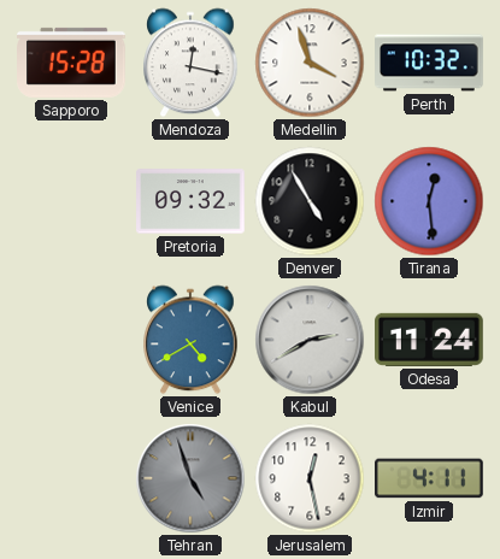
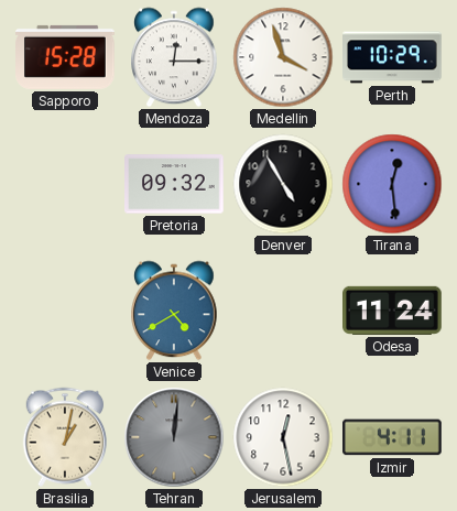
Mendoza: 12:17 -> 12:15 (174, 57)
Perth: 10:32 -> 10:29 (393, 57)
Kabul: 2:40 -> none (310, 340)
Brasilia: none -> 1:02 (64, 437)
Tehran: 4:57 -> 12:01 (174, 437)
